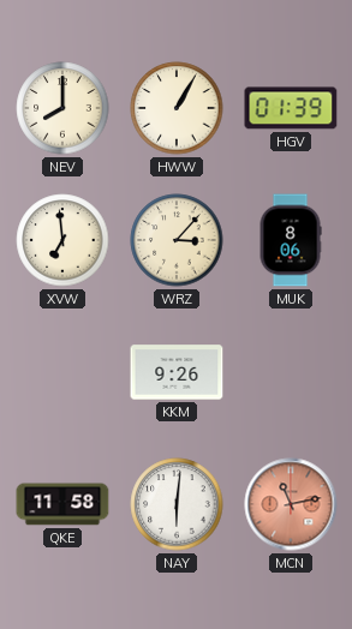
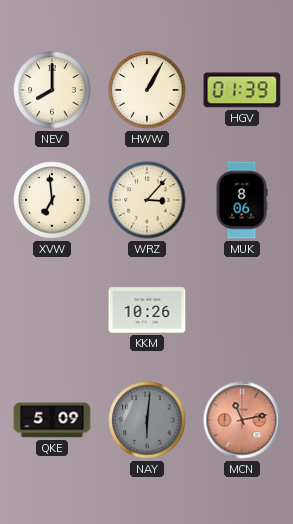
KKM: 9:26 -> 10:26 (147, 310)
QKE: 11:58 -> 5:09 (52, 420)
NAY dial: white -> grey (147, 420)
